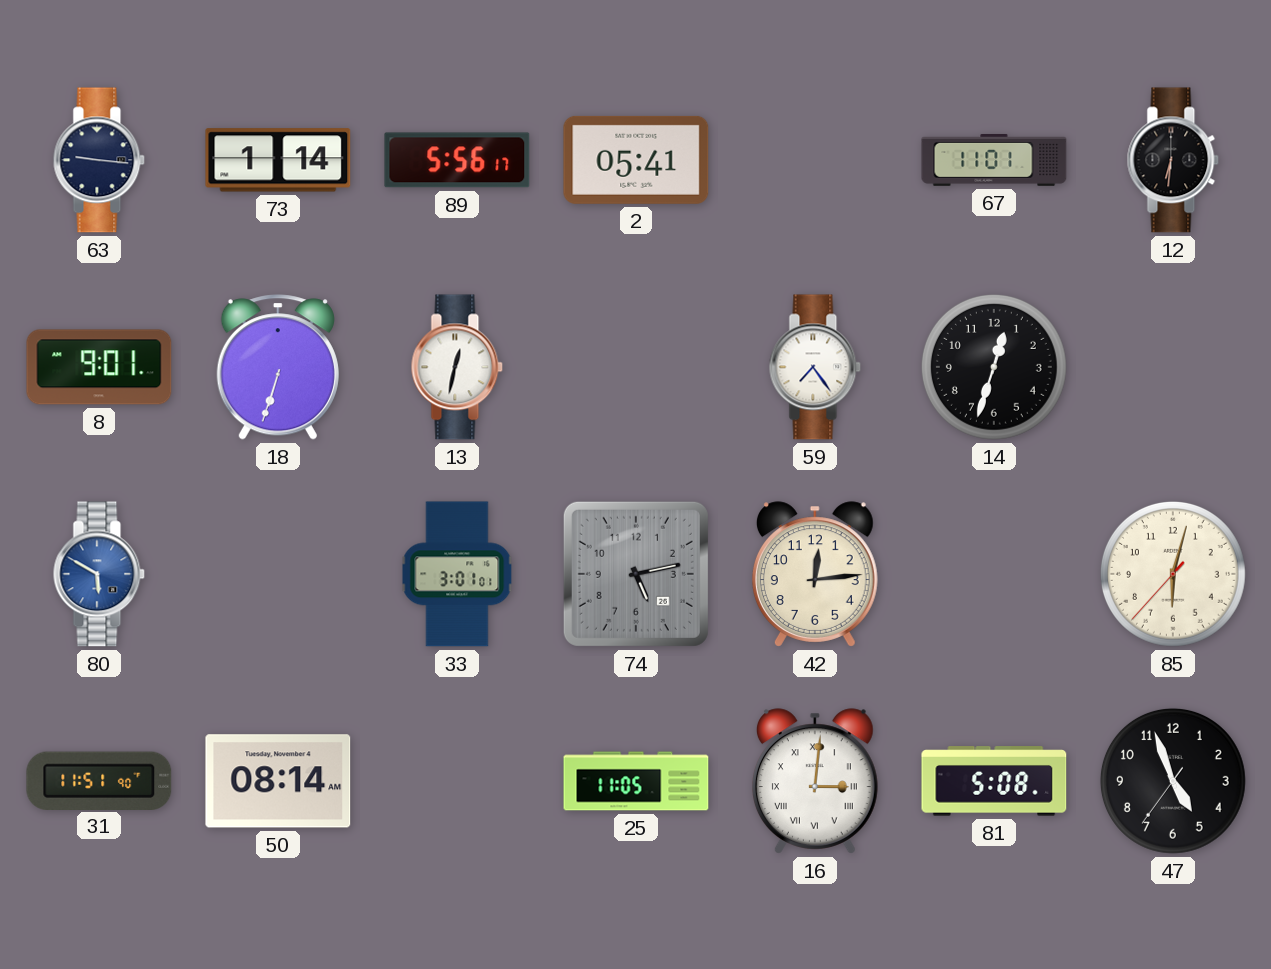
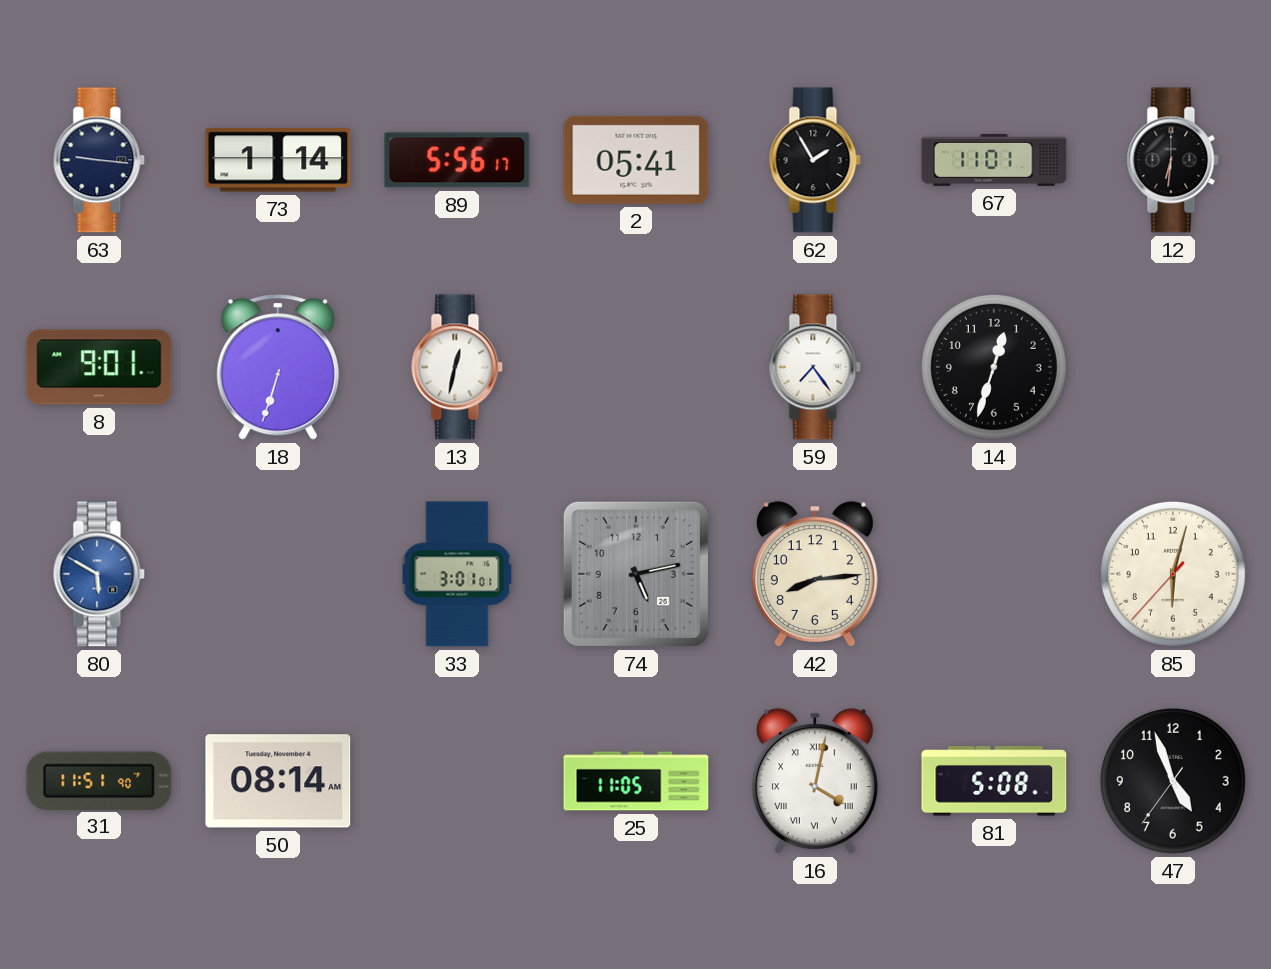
62: none -> 1:55 (815, 160)
42: 12:14 -> 8:14 (815, 574)
16: 3:01 -> 4:02 (815, 781)
